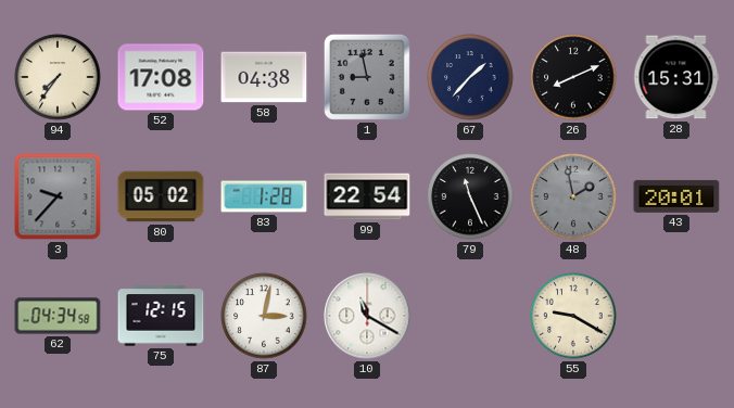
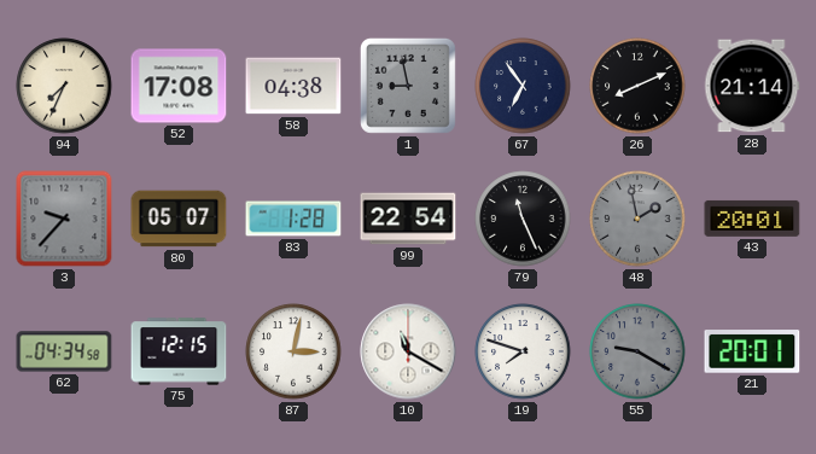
94: 7:36 -> 7:34 (64, 86)
67: 1:37 -> 6:54 (523, 86)
28: 15:31 -> 21:14 (752, 86)
80: 05:02 -> 05:07 (179, 219)
19: none -> 7:48 (523, 351)
55 dial: cream -> grey (637, 351)
21: none -> 20:01 (752, 351)
